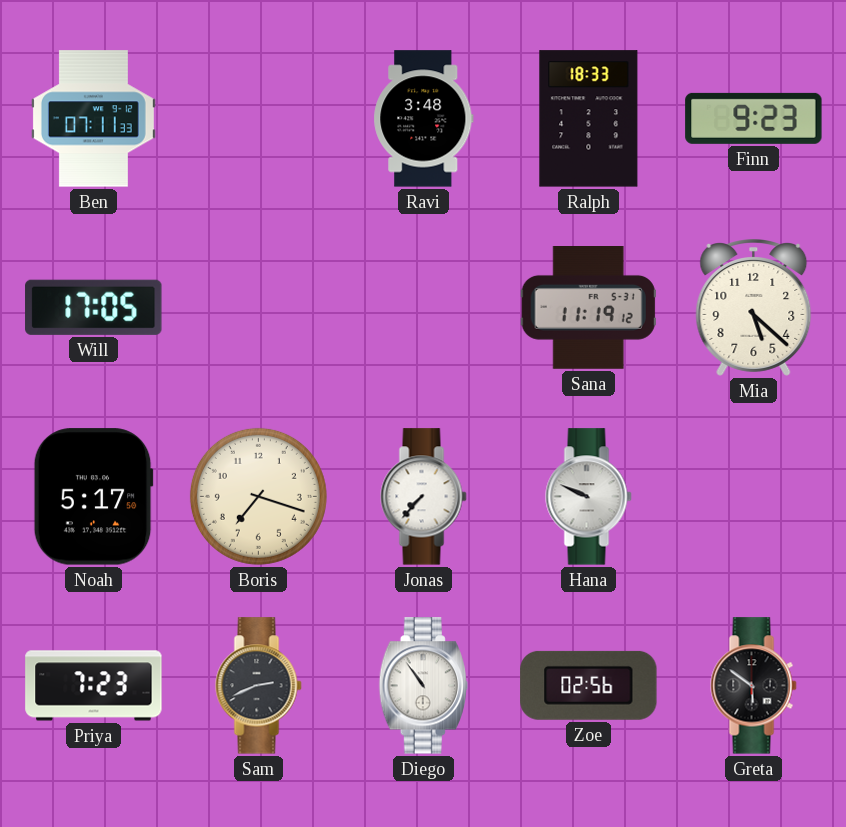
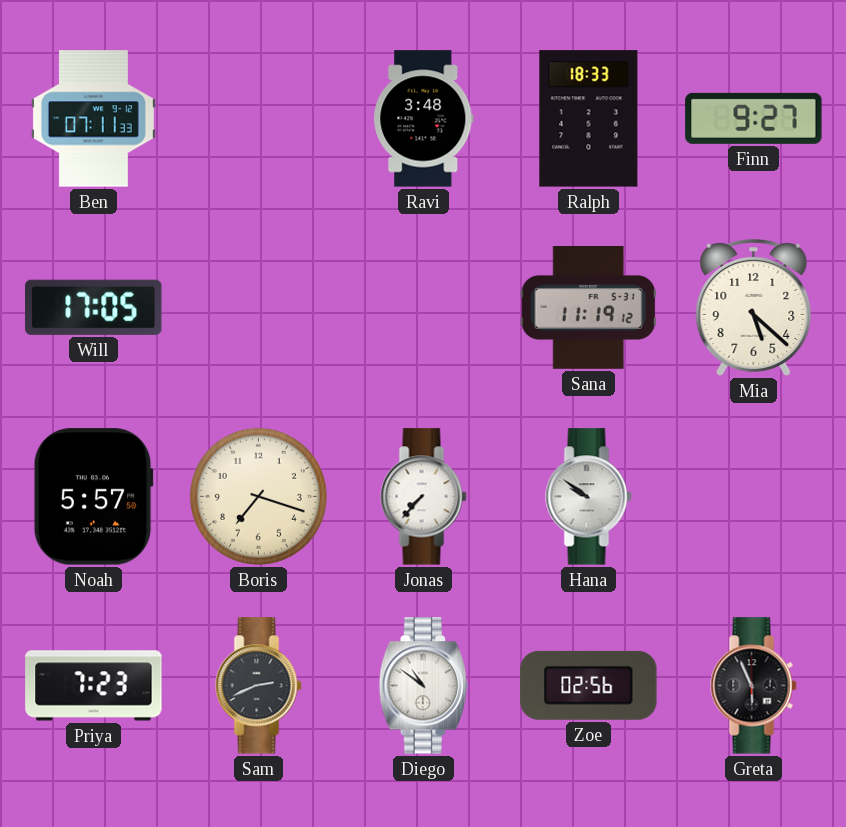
Finn: 9:23 -> 9:27 (754, 118)
Noah: 5:17 -> 5:57 (93, 497)
Hana: 9:49 -> 9:51 (589, 497)
Diego: 10:54 -> 10:51 (423, 686)
Greta: 5:51 -> 5:56 (754, 686)
